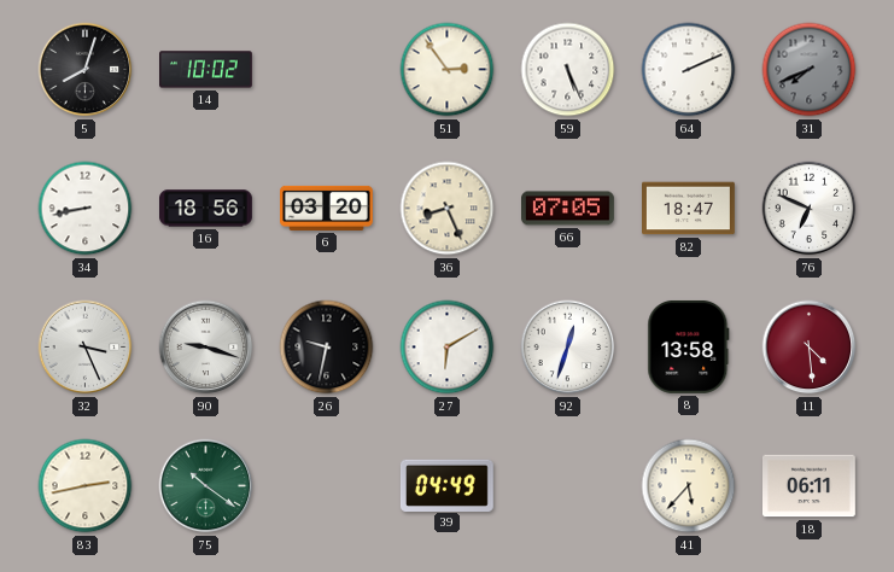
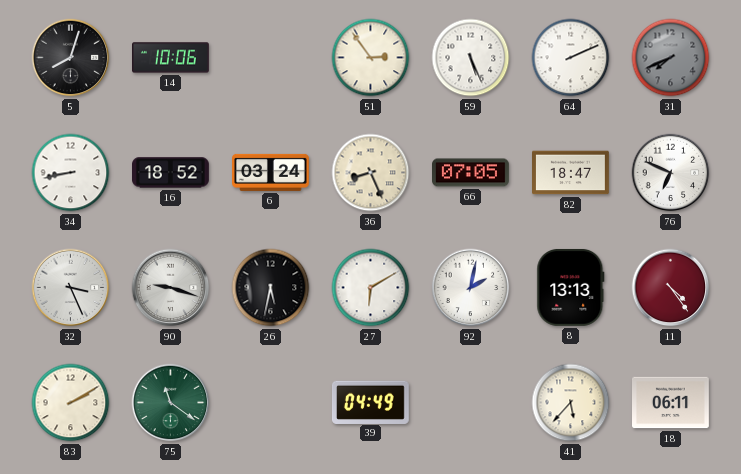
14: 10:02 -> 10:06 (171, 58)
16: 18:56 -> 18:52 (171, 173)
6: 03:20 -> 03:24 (271, 172)
26: 9:32 -> 5:32 (271, 288)
92: 12:33 -> 2:02 (471, 288)
8: 13:58 -> 13:13 (571, 287)
11: 4:29 -> 4:24 (671, 288)
83: 2:43 -> 2:10 (71, 403)
75: 10:21 -> 11:21 (171, 403)
